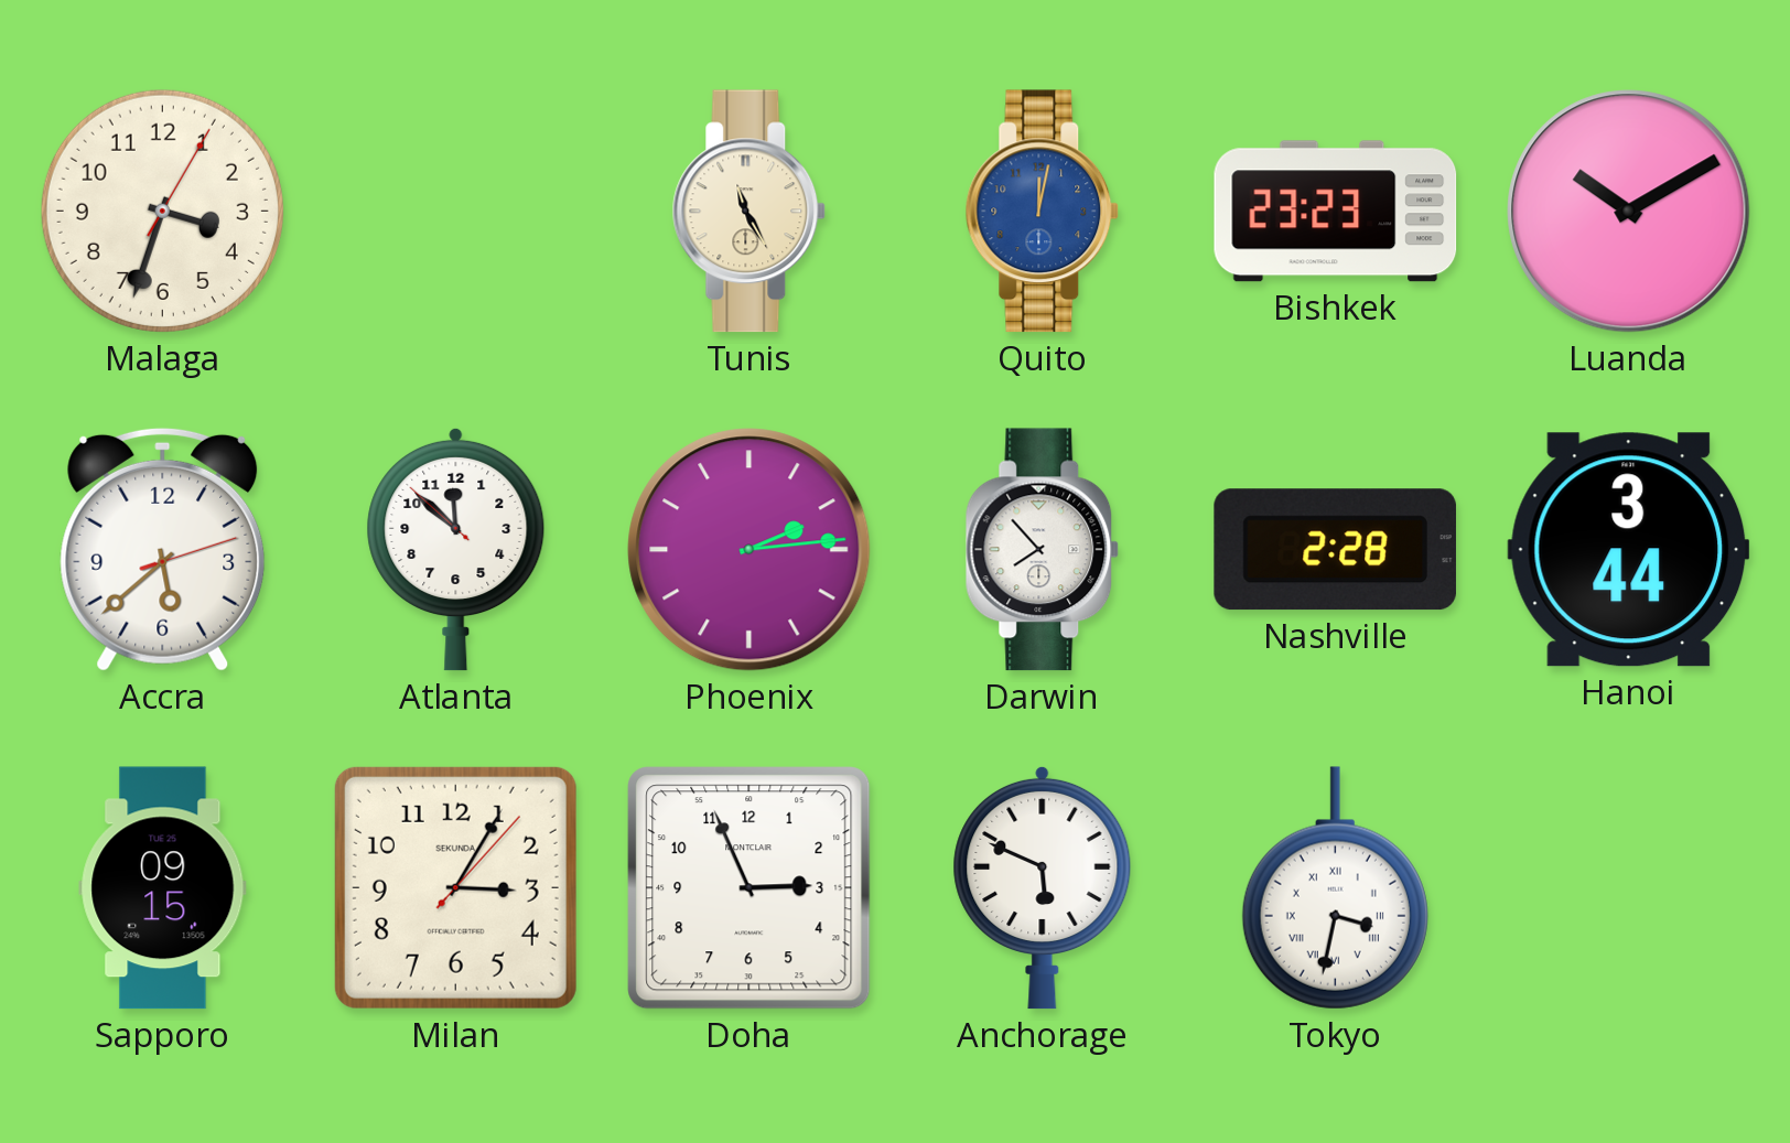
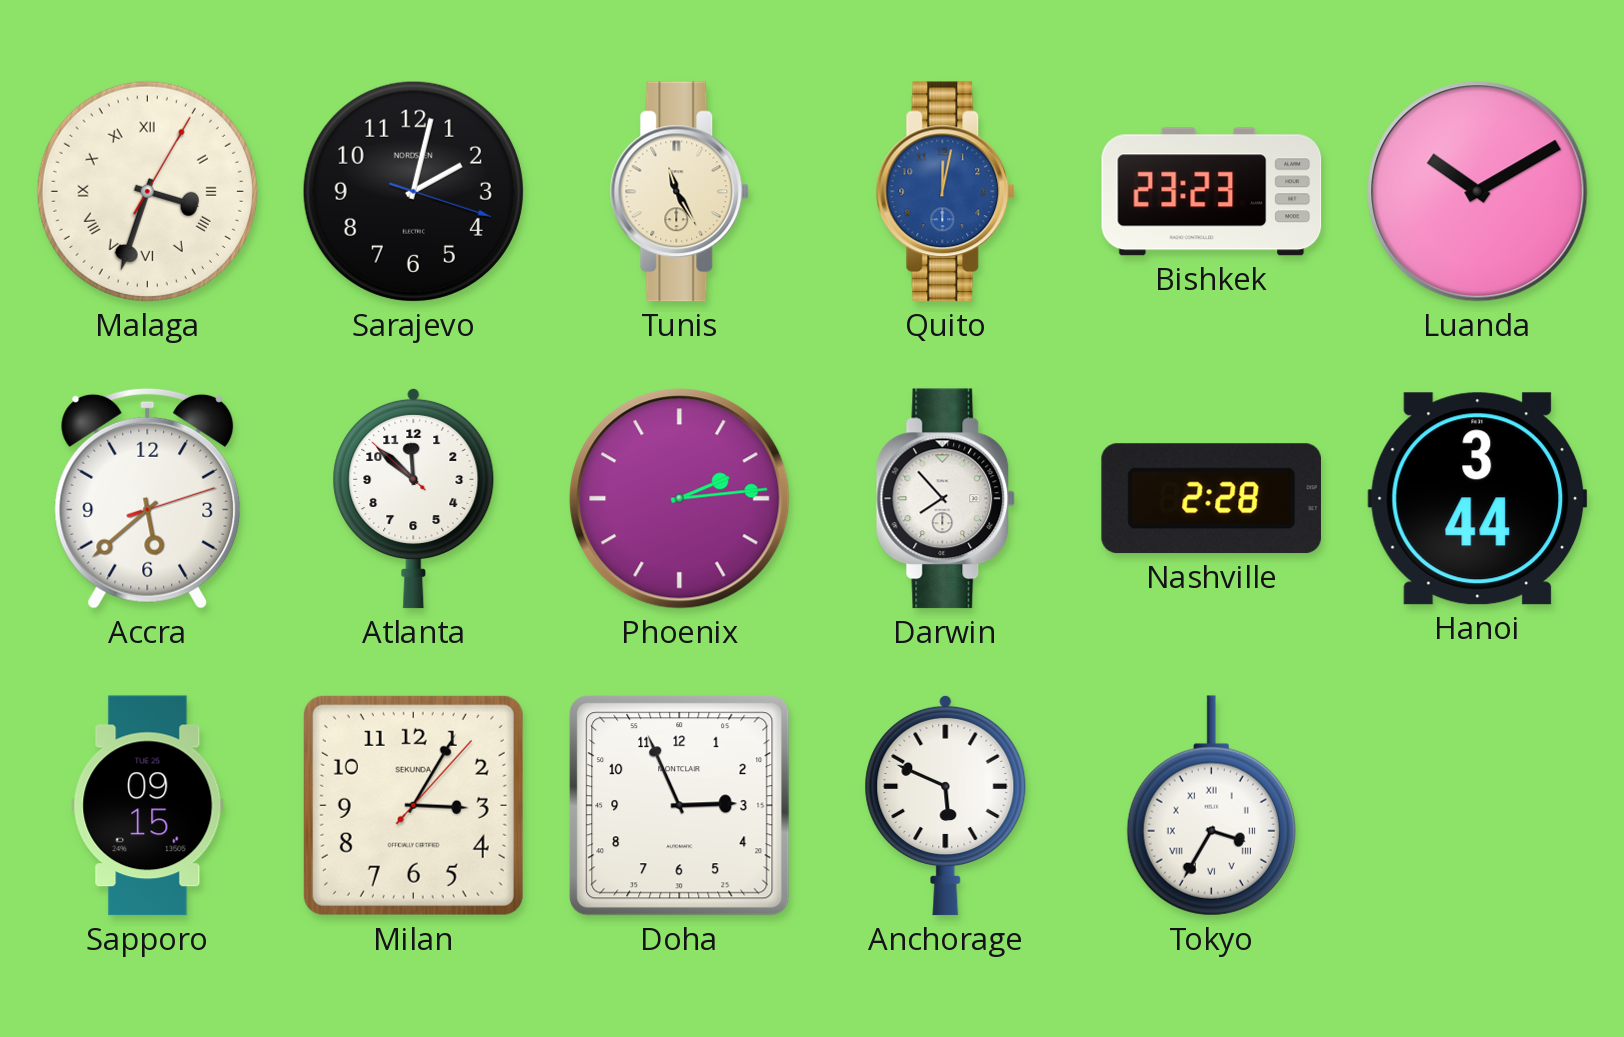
Malaga numerals: Arabic -> Roman (147, 191)
Sarajevo: none -> 2:02 (413, 191)
Tokyo: 3:32 -> 3:35 (1211, 806)
